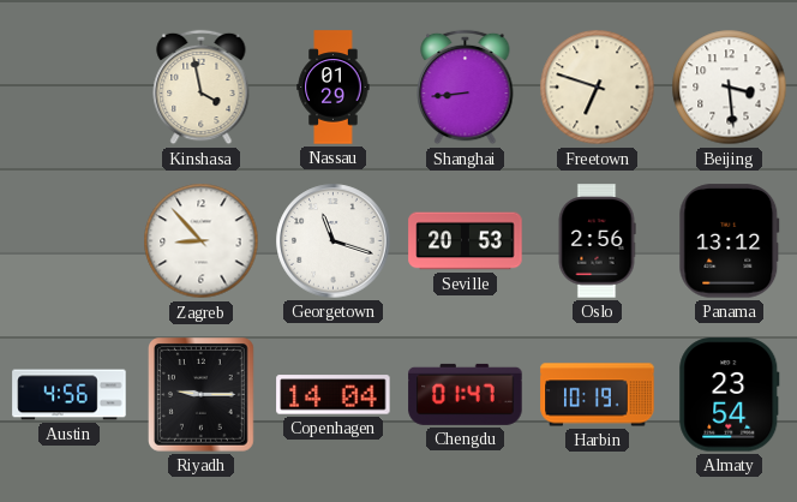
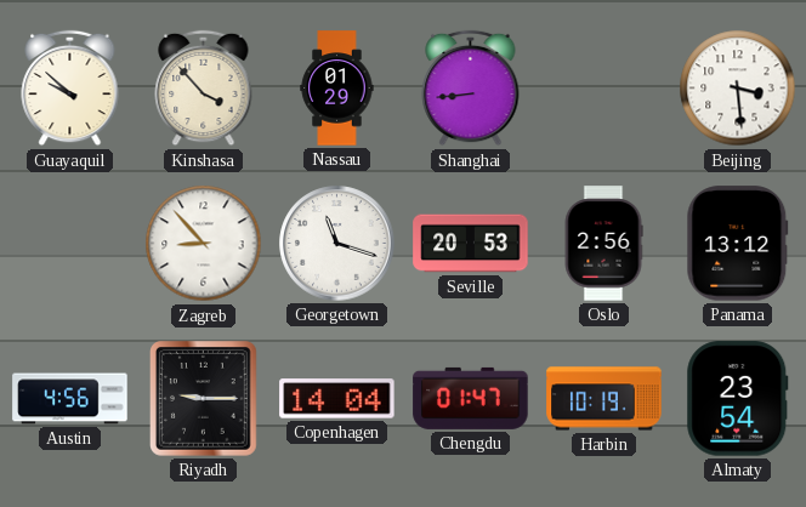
Guayaquil: none -> 9:52 (70, 89)
Kinshasa: 3:58 -> 3:53 (204, 89)
Freetown: 6:48 -> none (598, 88)
